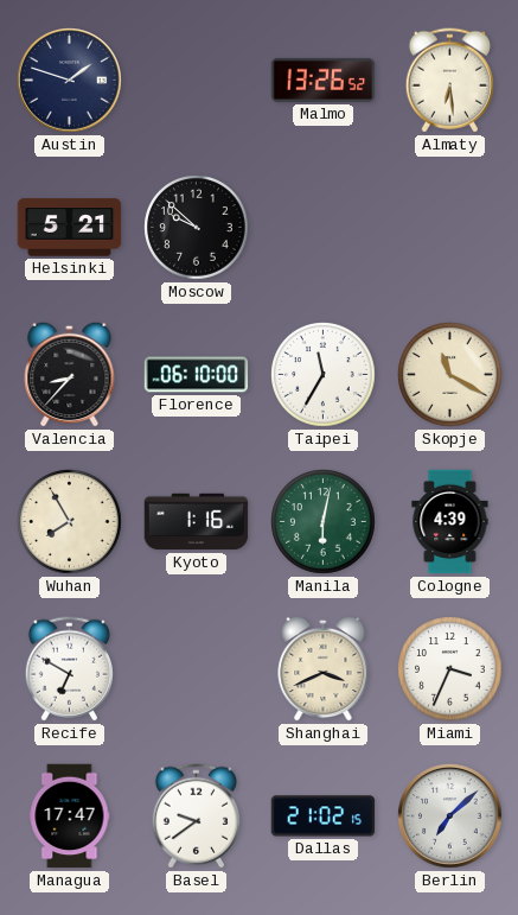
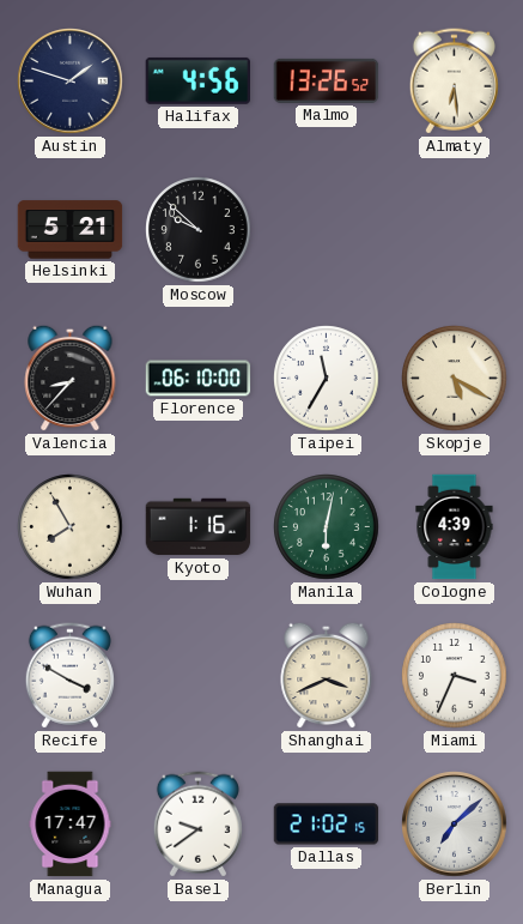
Halifax: none -> 4:56 (197, 80)
Skopje: 11:20 -> 5:20 (455, 379)
Recife: 6:50 -> 3:50 (69, 676)
